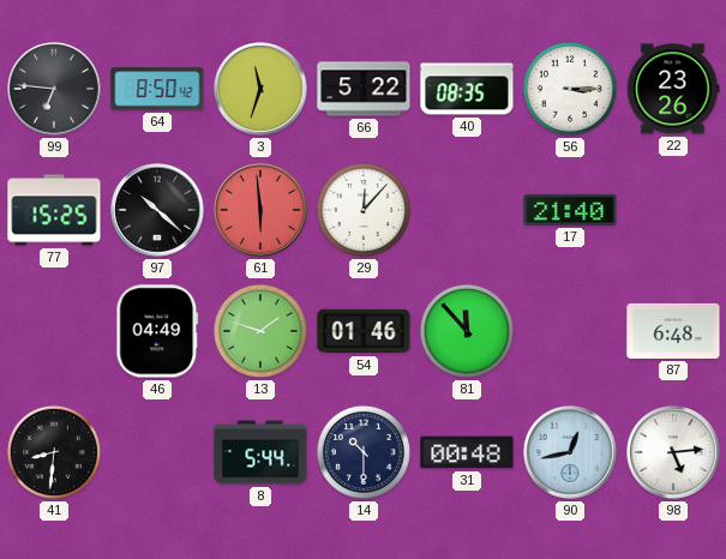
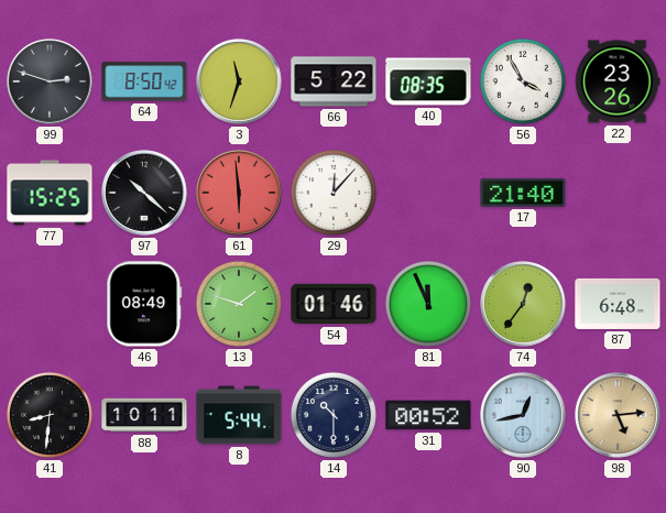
99: 6:46 -> 2:48 (50, 81)
56: 3:15 -> 3:55 (523, 81)
46: 04:49 -> 08:49 (144, 304)
81: 11:53 -> 11:56 (428, 304)
74: none -> 12:36 (523, 304)
88: none -> 10:11 (144, 415)
31: 00:48 -> 00:52 (428, 415)
98 dial: white -> champagne (618, 415)
